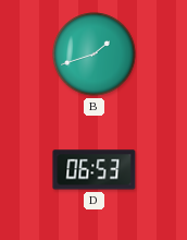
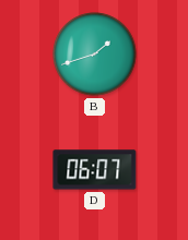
D: 06:53 -> 06:07 (95, 170)
